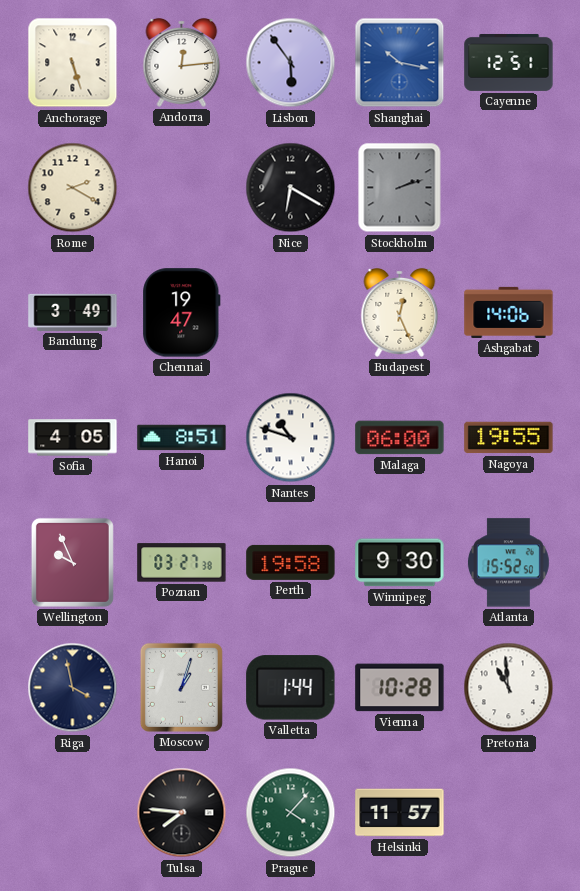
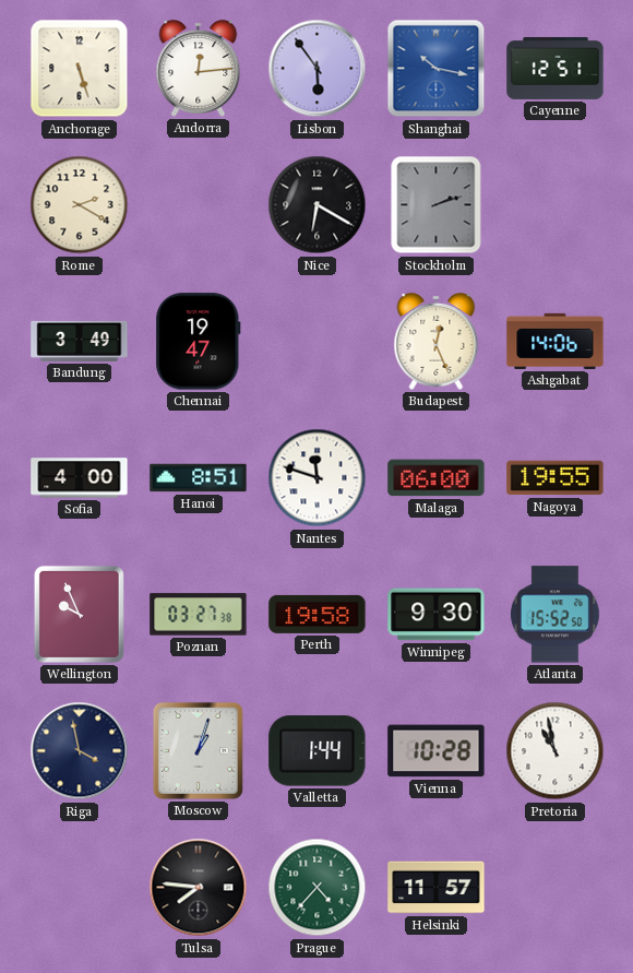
Sofia: 4:05 -> 4:00 (80, 478)
Nantes: 10:48 -> 11:48 (318, 478)
Pretoria: 10:59 -> 10:58 (556, 751)
Prague: 4:07 -> 4:37 (318, 888)
